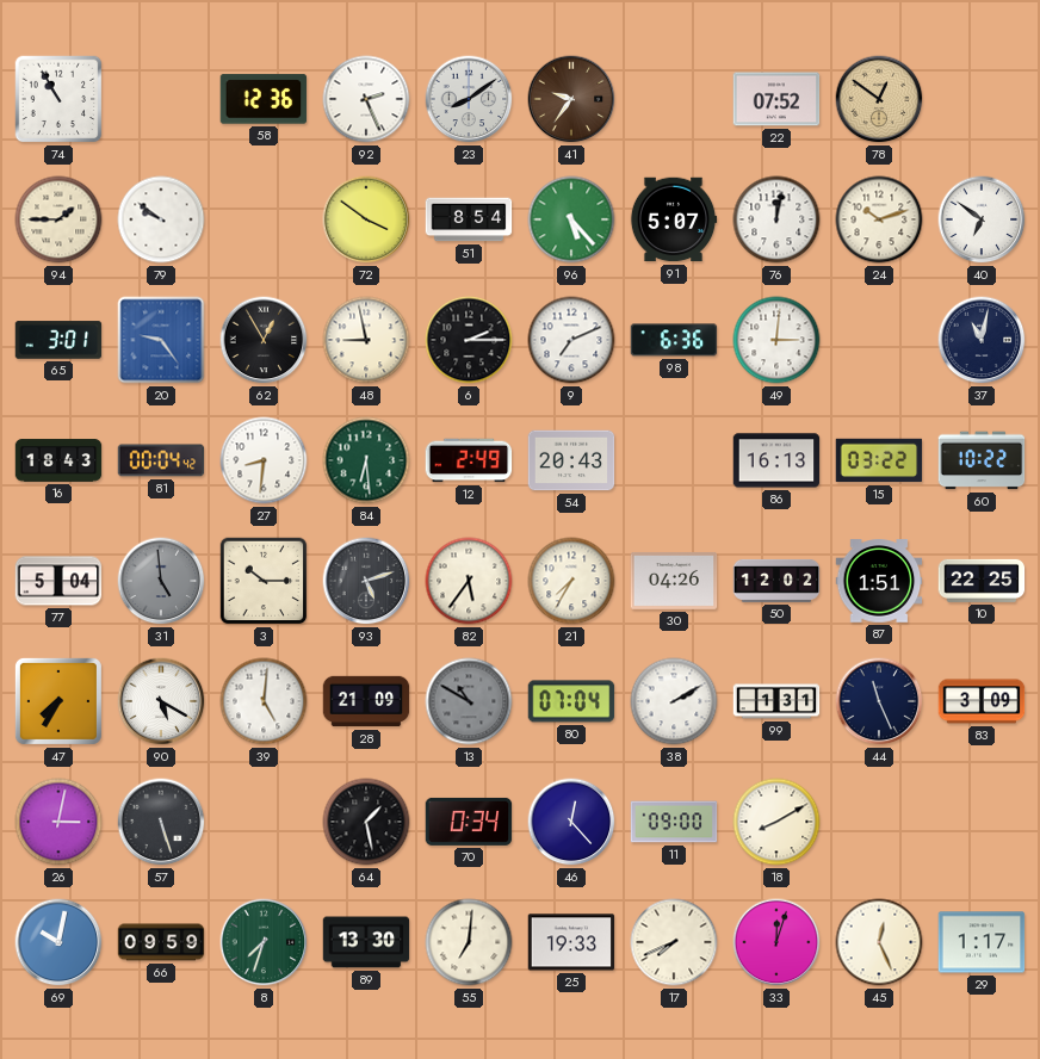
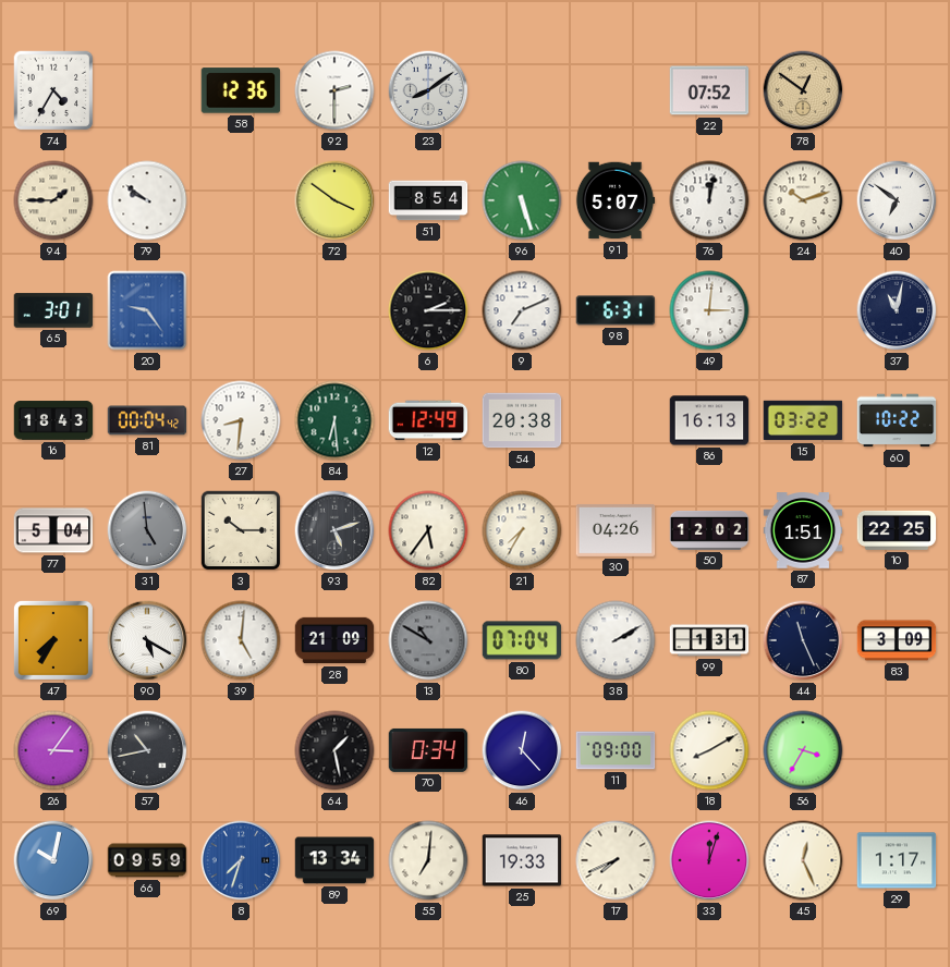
74: 10:55 -> 4:35 (53, 90)
92: 2:26 -> 2:30 (334, 90)
41: 9:36 -> none (571, 99)
96: 5:23 -> 5:27 (522, 200)
62: 12:55 -> none (264, 340)
48: 8:58 -> none (366, 340)
98: 6:36 -> 6:31 (616, 310)
12: 2:49 -> 12:49 (428, 420)
54: 20:43 -> 20:38 (522, 420)
26: 3:02 -> 3:06 (53, 750)
57: 5:27 -> 10:43 (147, 750)
56: none -> 3:35 (803, 750)
8 dial: green -> blue (241, 860)
89: 13:30 -> 13:34 (334, 860)
